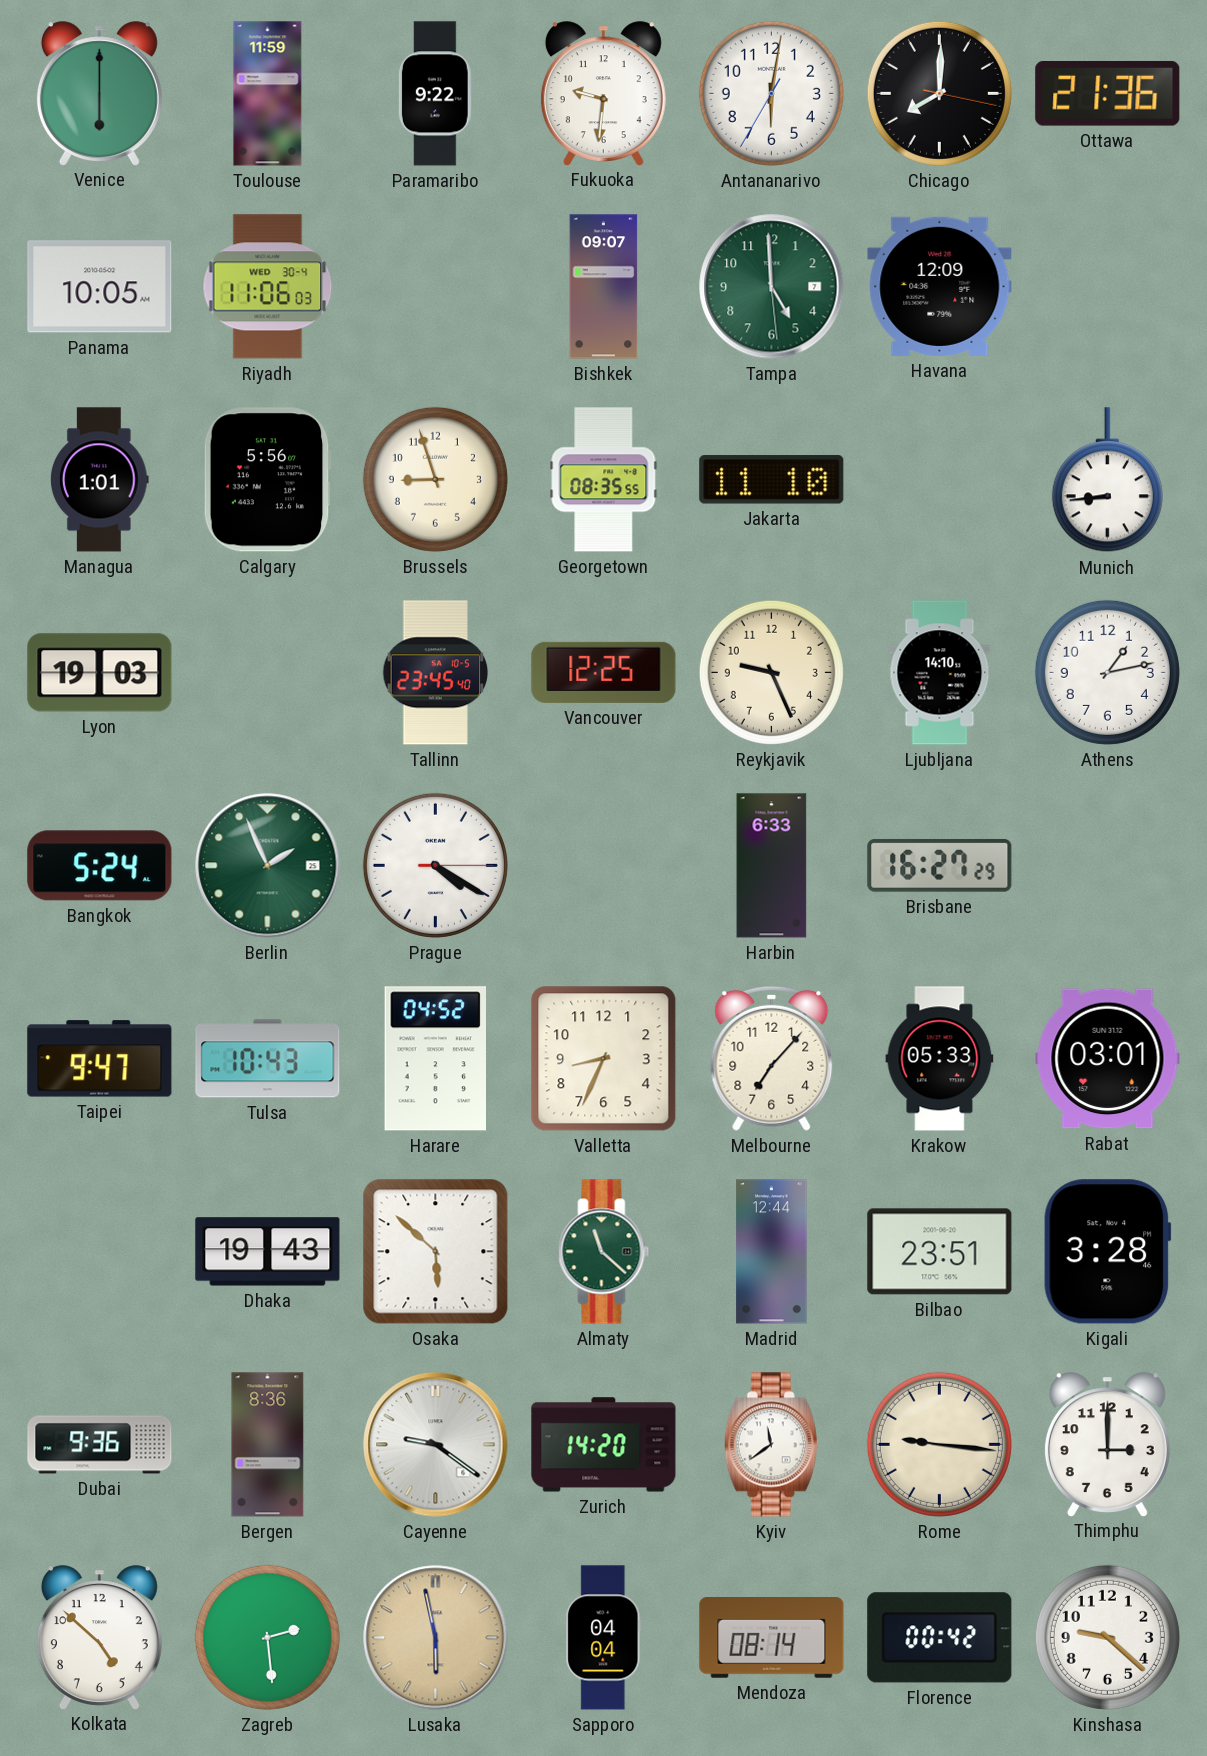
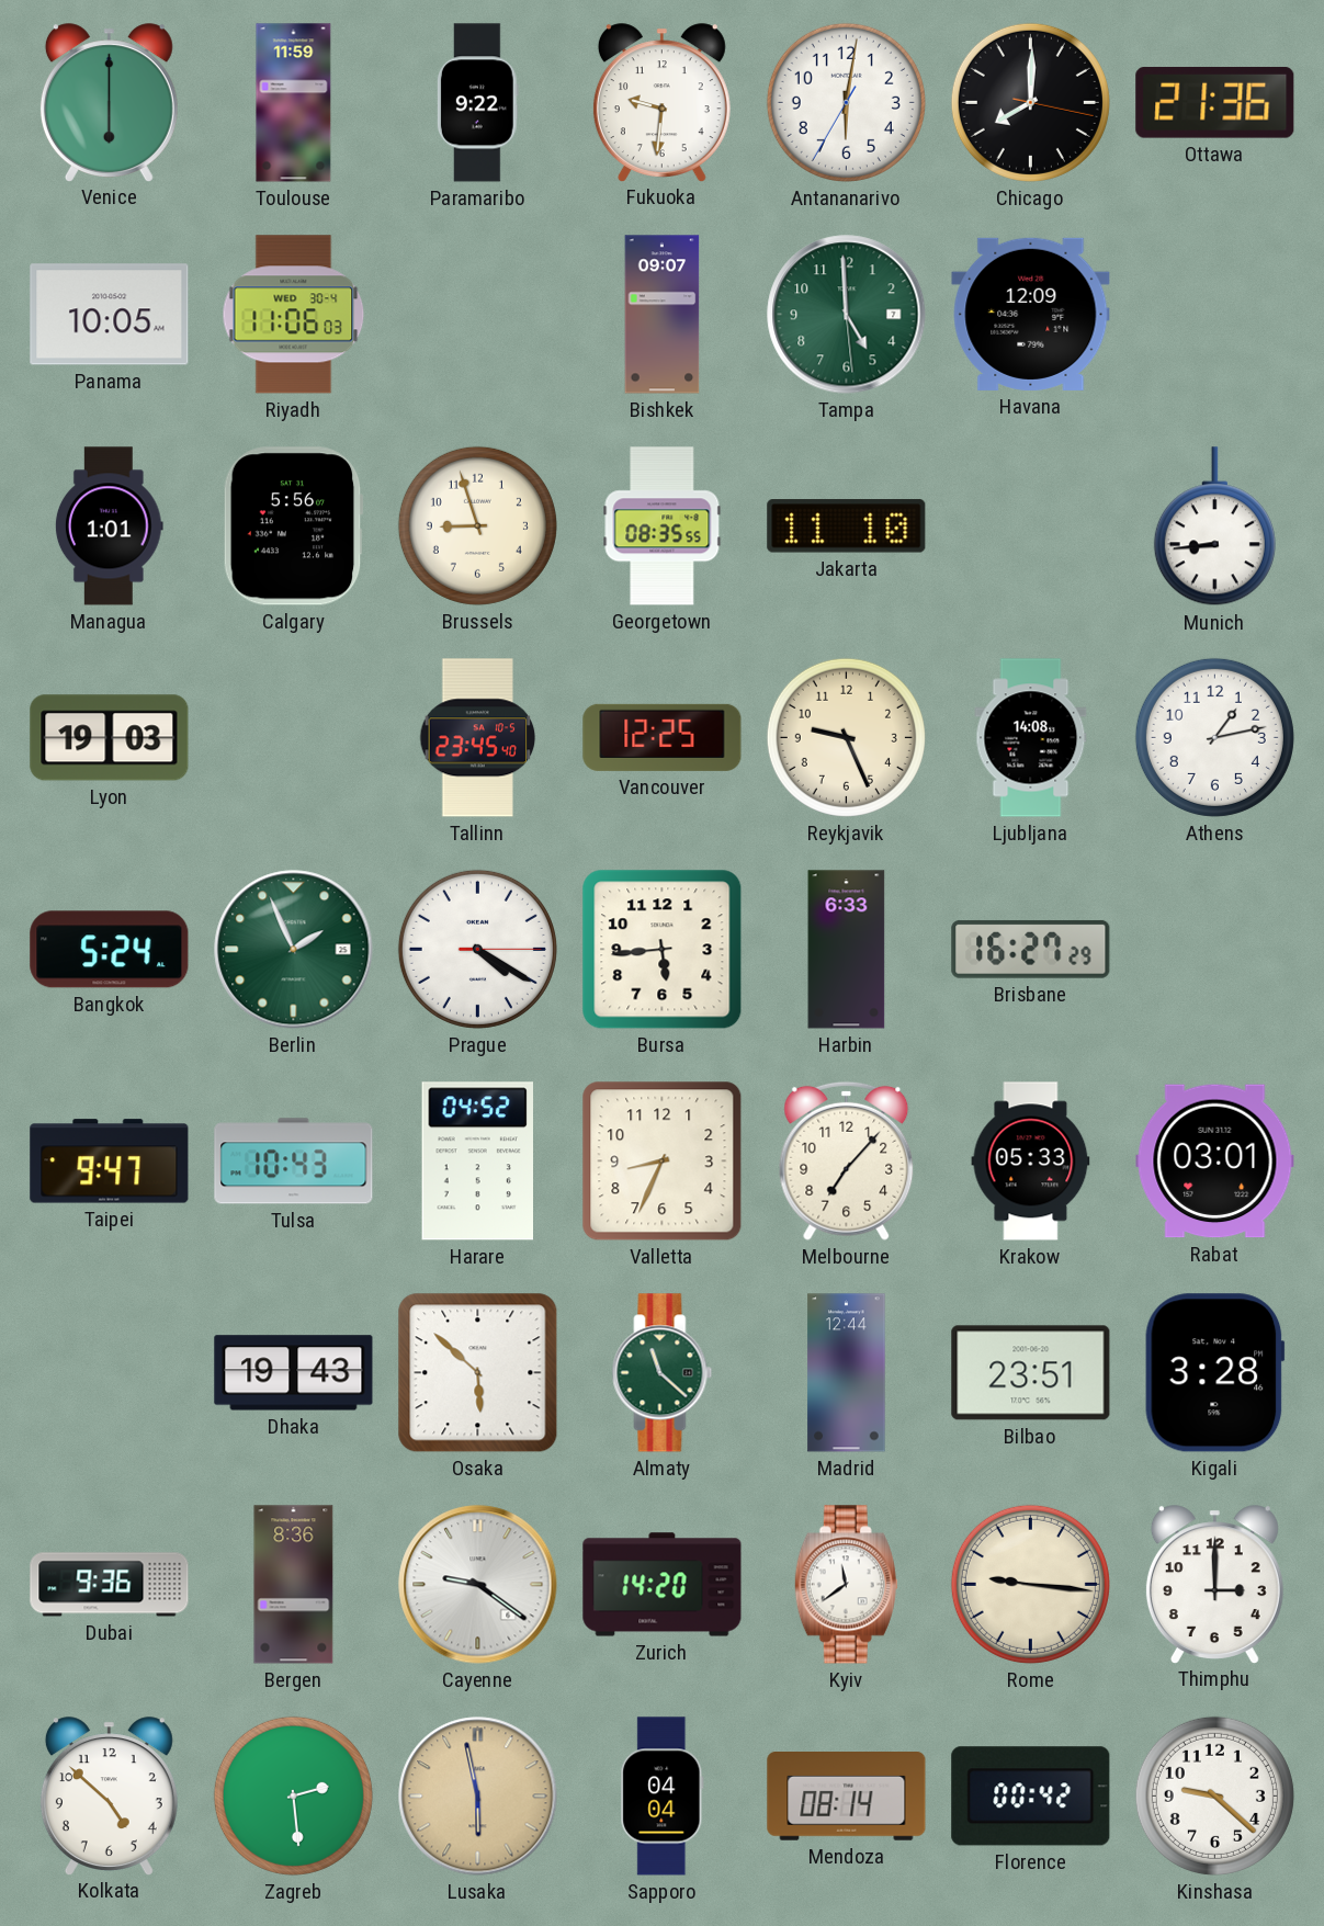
Ljubljana: 14:10 -> 14:08 (1031, 738)
Bursa: none -> 5:44 (663, 950)
